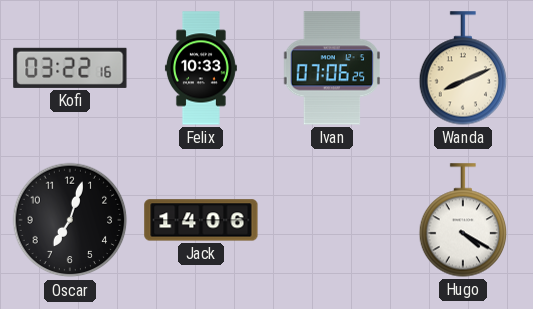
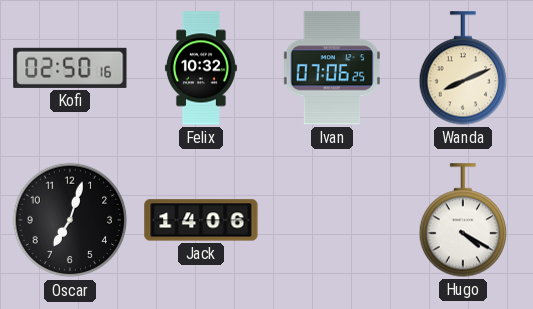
Kofi: 03:22 -> 02:50 (70, 68)
Felix: 10:33 -> 10:32 (201, 68)
